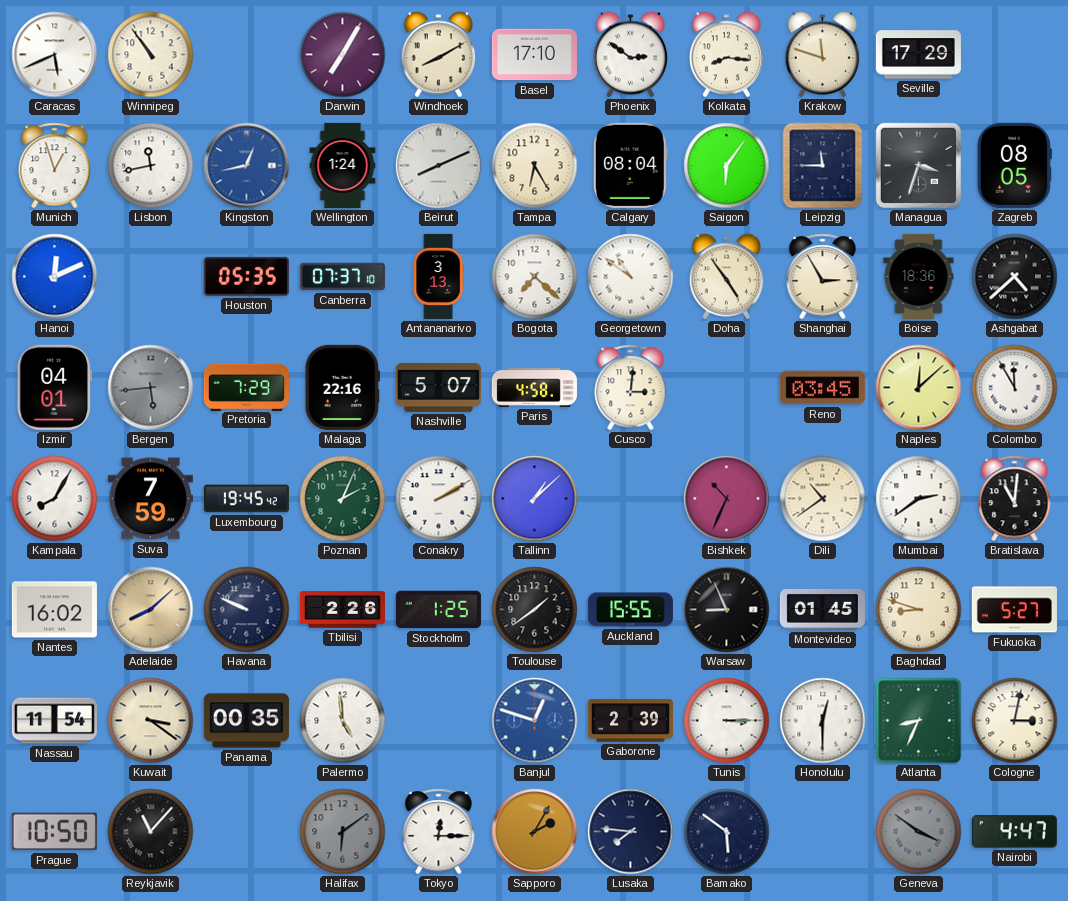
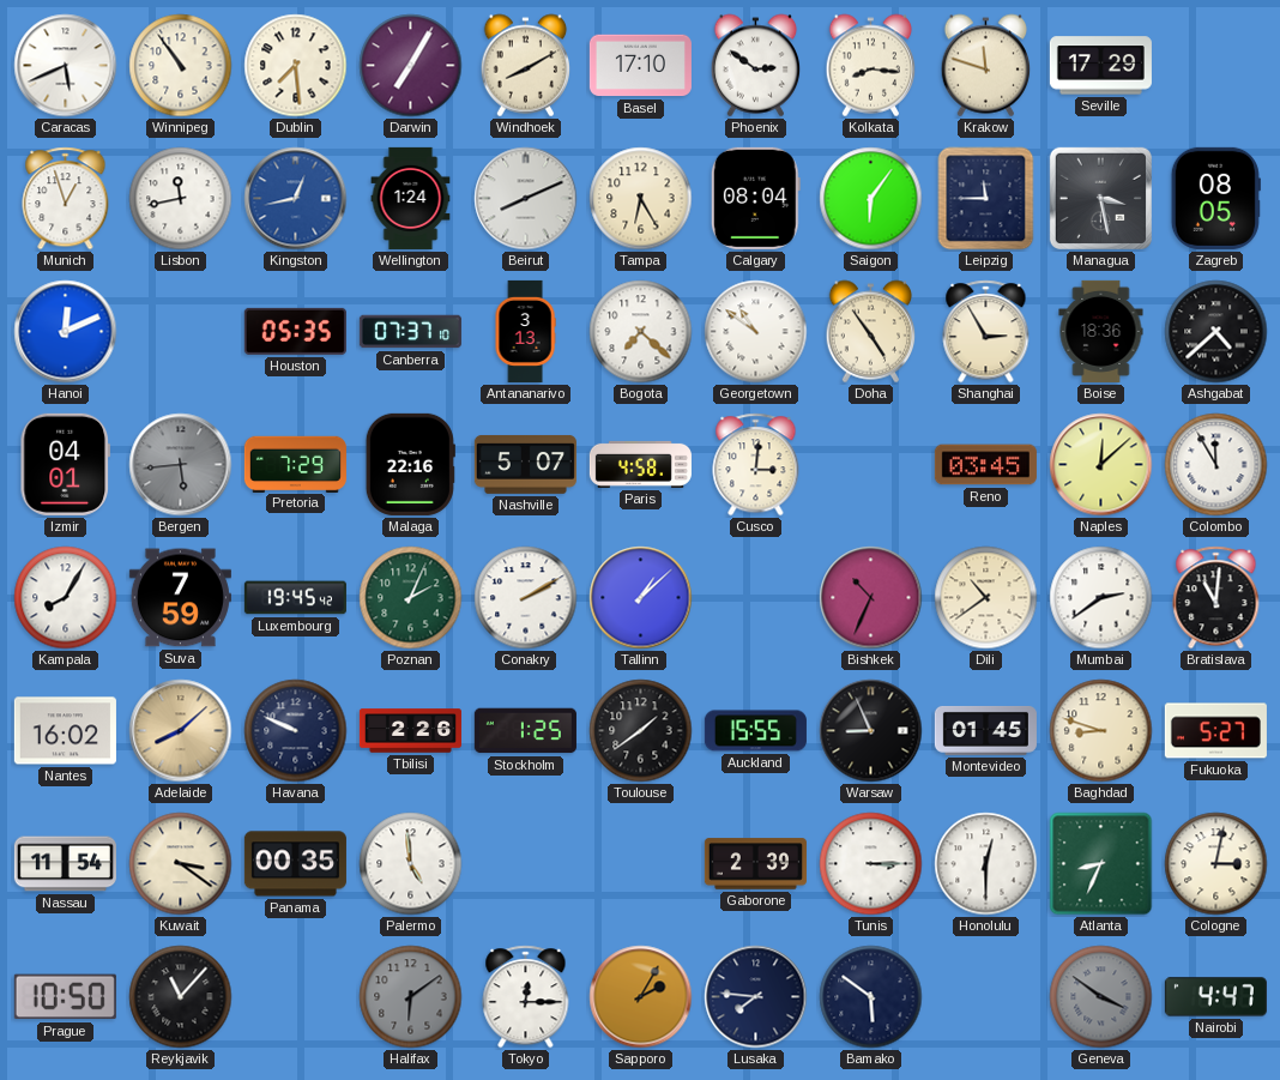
Dublin: none -> 7:29 (296, 66)
Managua: 3:33 -> 3:28 (1100, 198)
Banjul: 12:48 -> none (535, 721)
